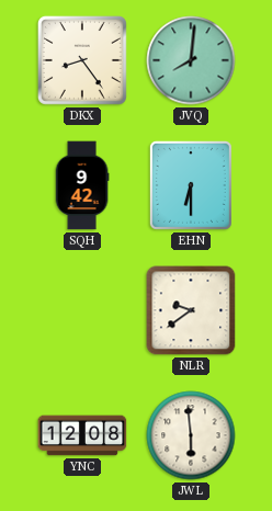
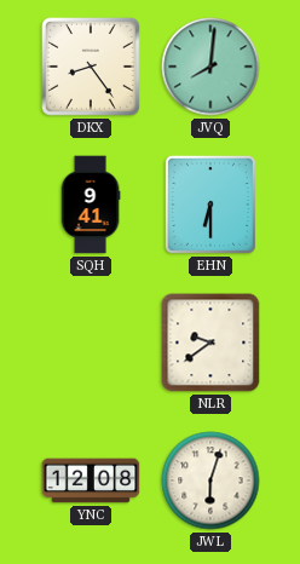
SQH: 9:42 -> 9:41 (91, 205)
JWL: 5:59 -> 6:03 (210, 480)
